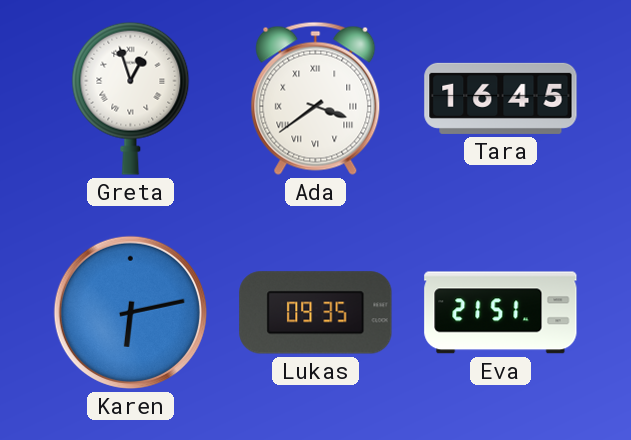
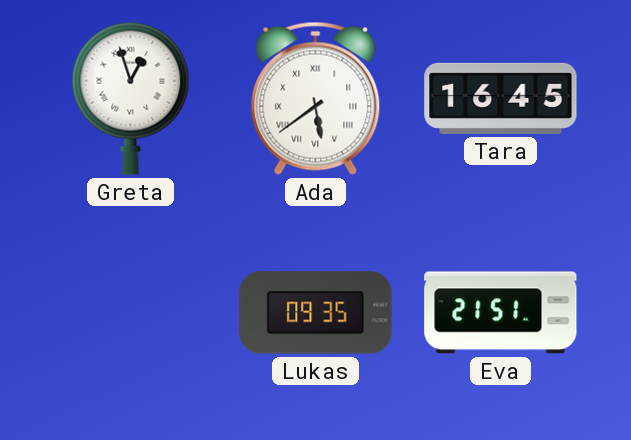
Ada: 3:39 -> 5:39 (316, 98)
Karen: 6:13 -> none (130, 312)
